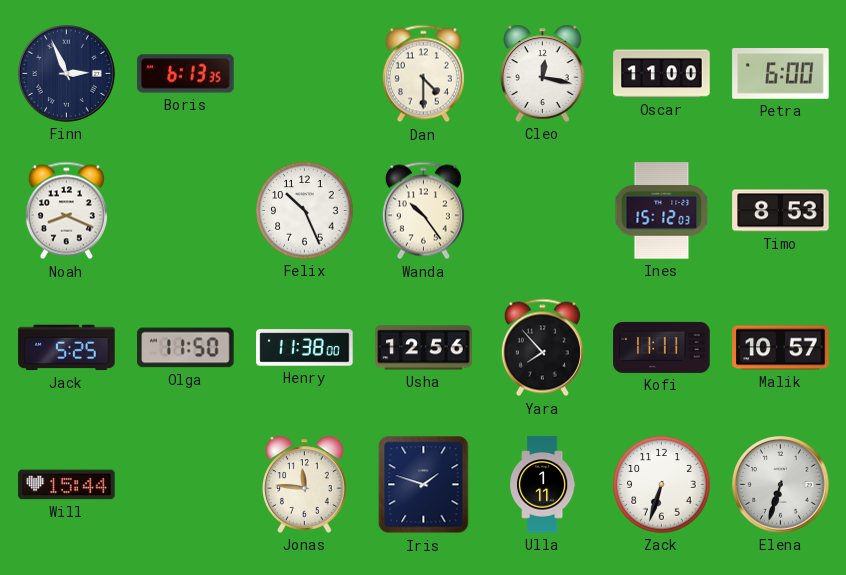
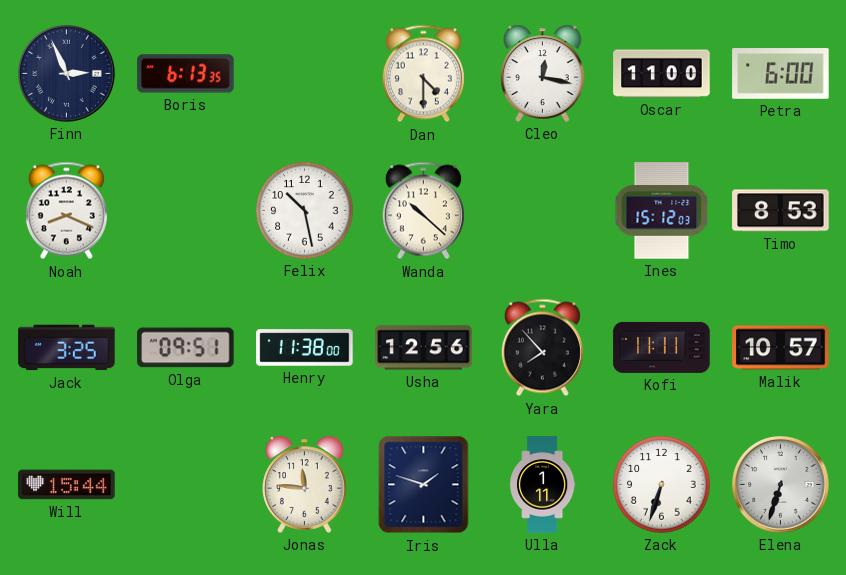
Felix: 10:26 -> 10:28 (305, 211)
Wanda: 10:24 -> 10:22 (423, 211)
Jack: 5:25 -> 3:25 (67, 348)
Olga: 11:50 -> 09:51 (186, 348)
